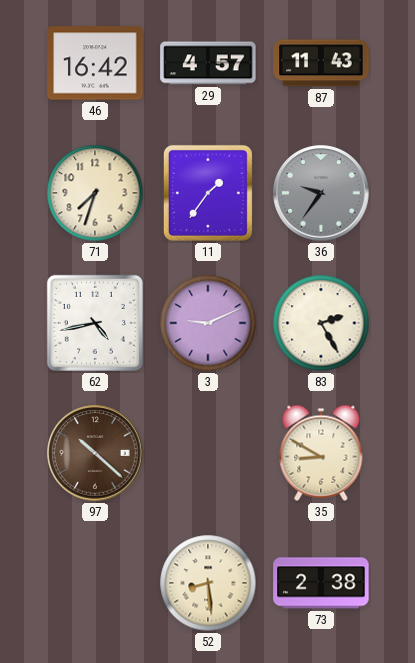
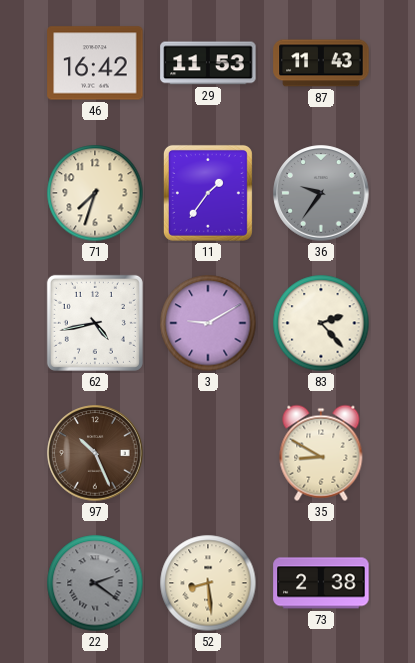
29: 4:57 -> 11:53 (208, 63)
3: 9:11 -> 9:10 (208, 323)
83: 2:25 -> 2:23 (321, 323)
97: 10:22 -> 10:26 (95, 453)
22: none -> 2:21 (95, 583)
